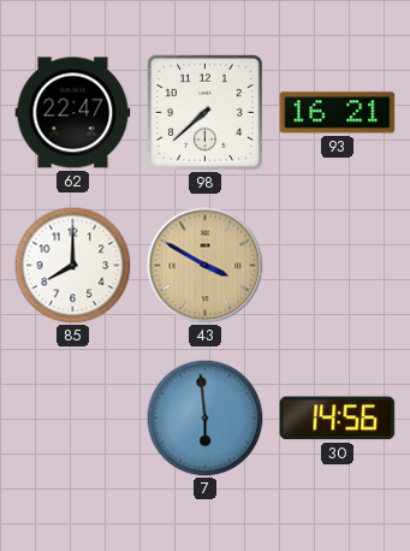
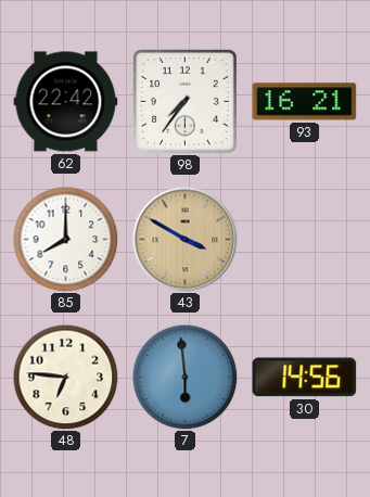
62: 22:47 -> 22:42 (66, 102)
98: 7:38 -> 7:36 (184, 101)
48: none -> 6:46 (65, 377)
